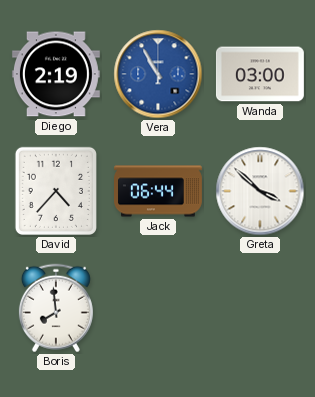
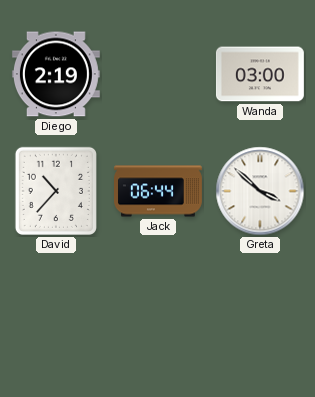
Vera: 10:55 -> none (158, 74)
David: 4:37 -> 10:37 (56, 191)
Boris: 7:59 -> none (56, 308)
